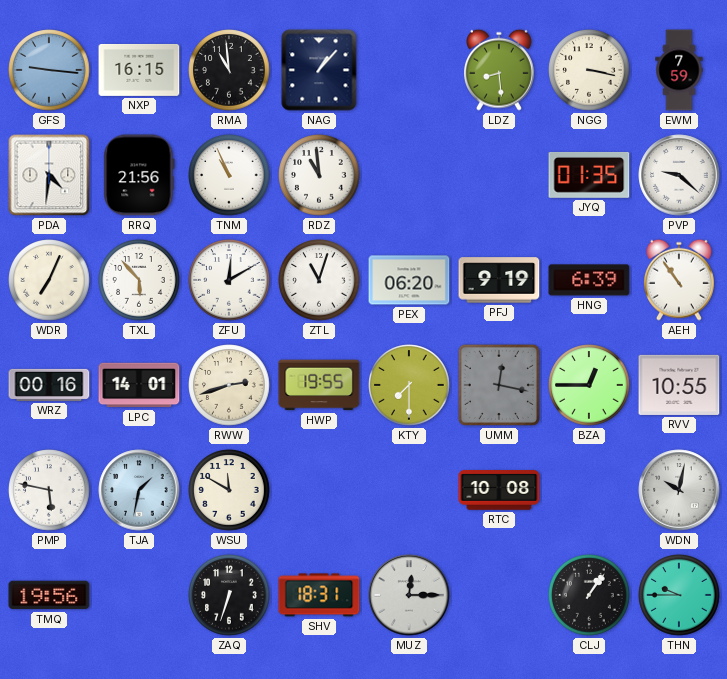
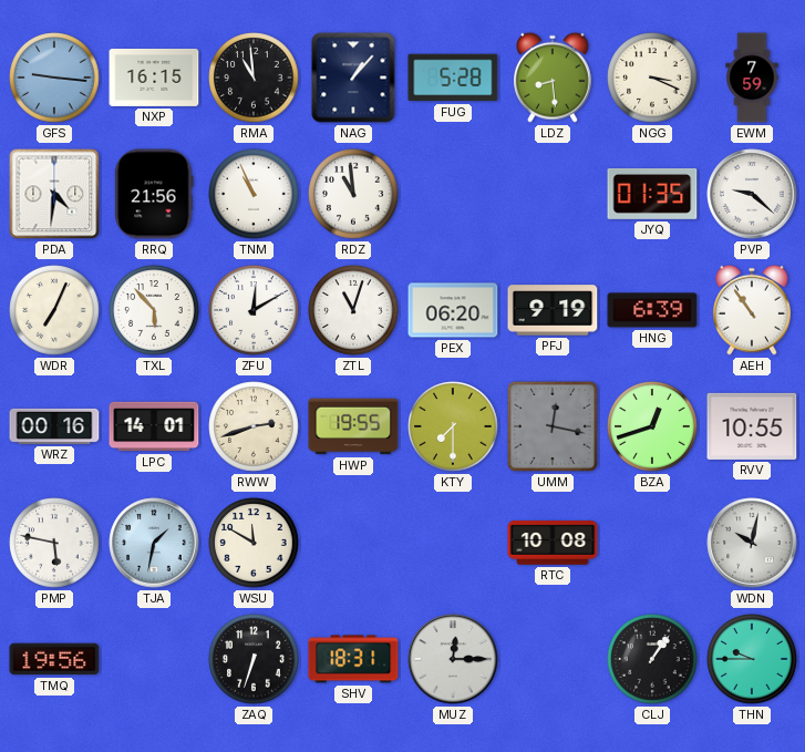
FUG: none -> 5:28 (453, 78)
NGG: 3:17 -> 3:19 (652, 78)
BZA: 12:45 -> 12:42 (652, 426)
